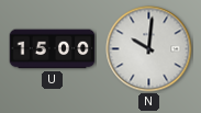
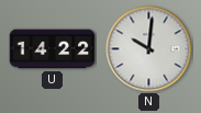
U: 15:00 -> 14:22 (53, 49)
